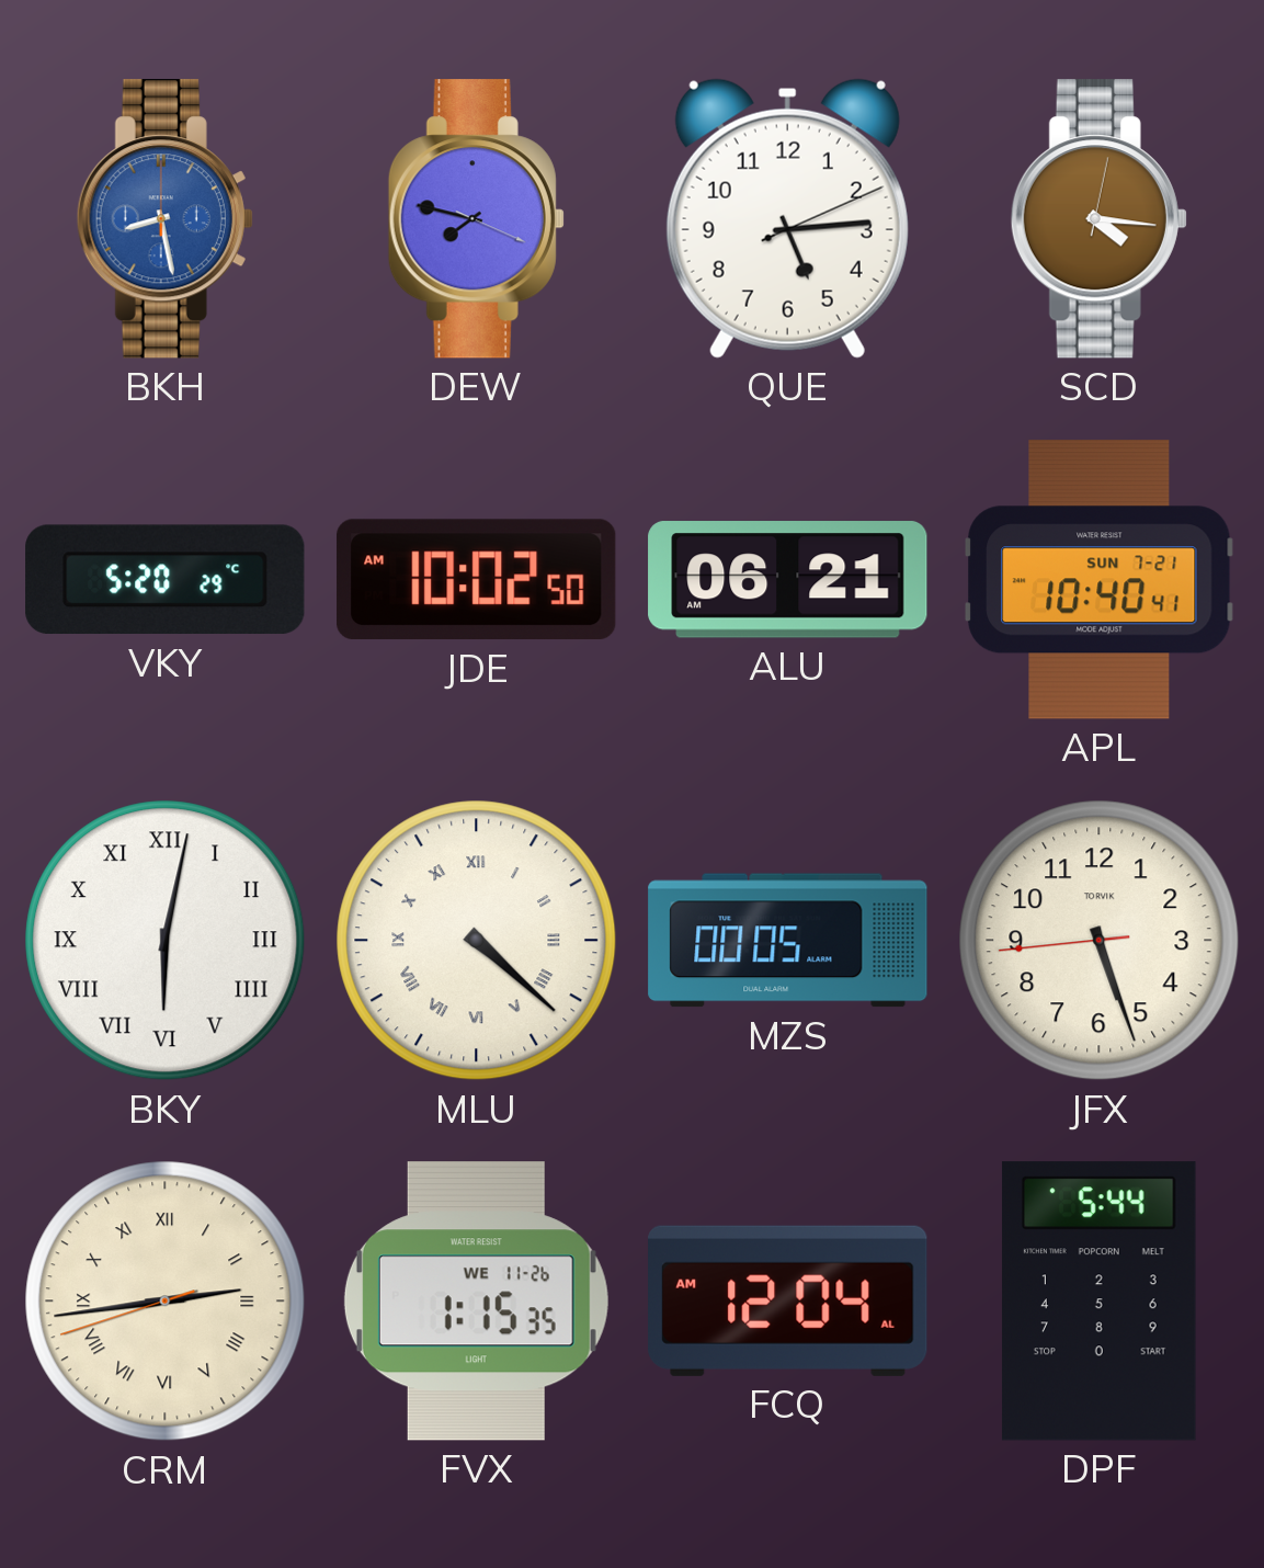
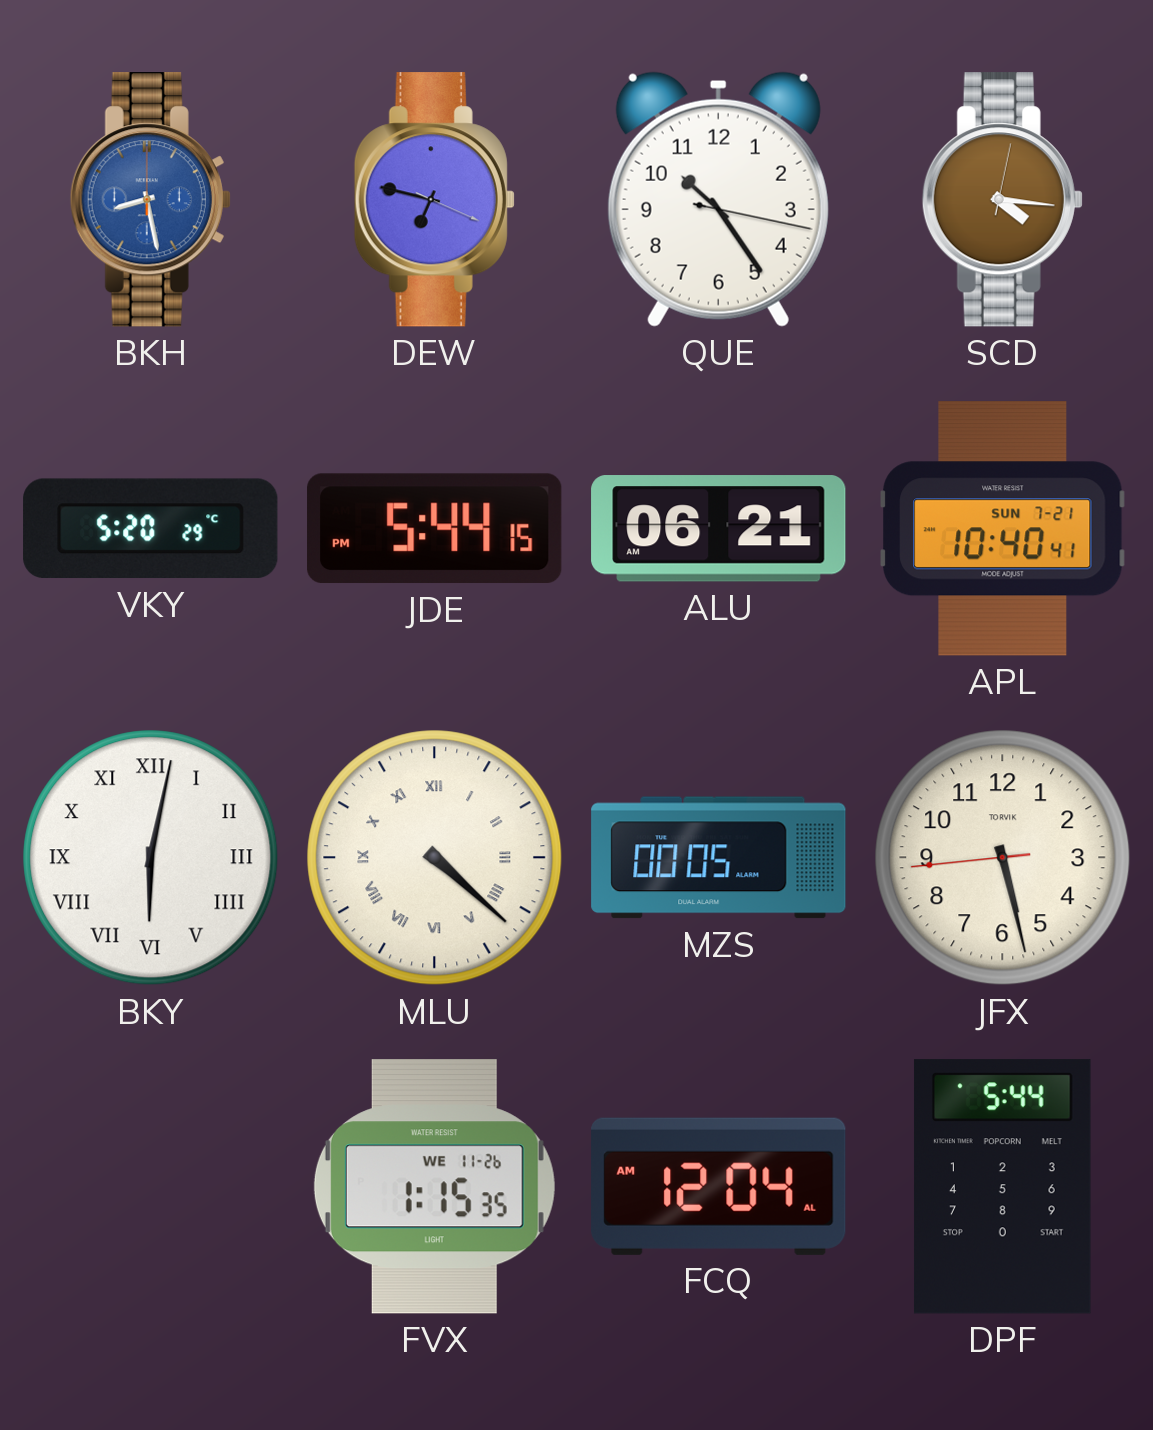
DEW: 7:47 -> 6:47 (434, 200)
QUE: 5:14 -> 10:24 (718, 199)
JDE: 10:02 -> 5:44 (435, 529)
JFX: 5:26 -> 5:27 (1003, 858)
CRM: 2:43 -> none (166, 1302)
